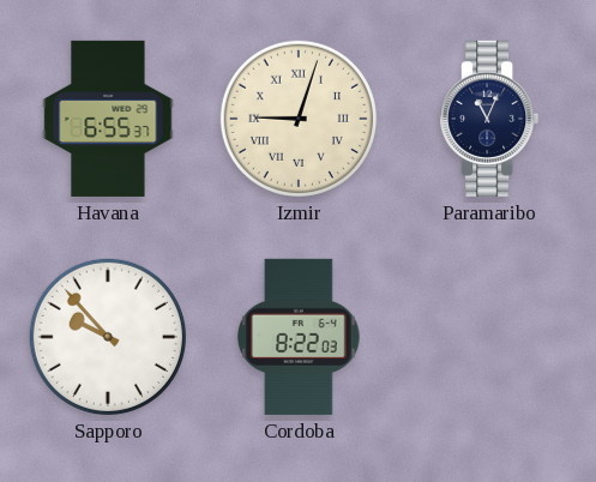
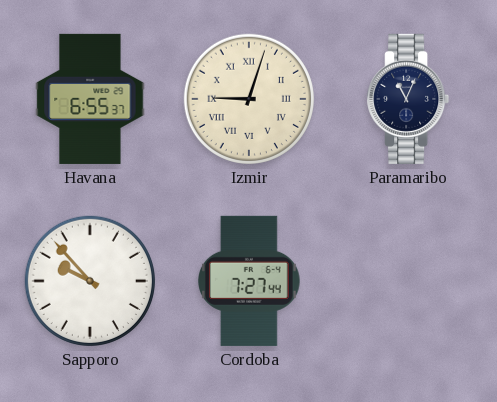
Cordoba: 8:22 -> 7:27 (250, 281)
